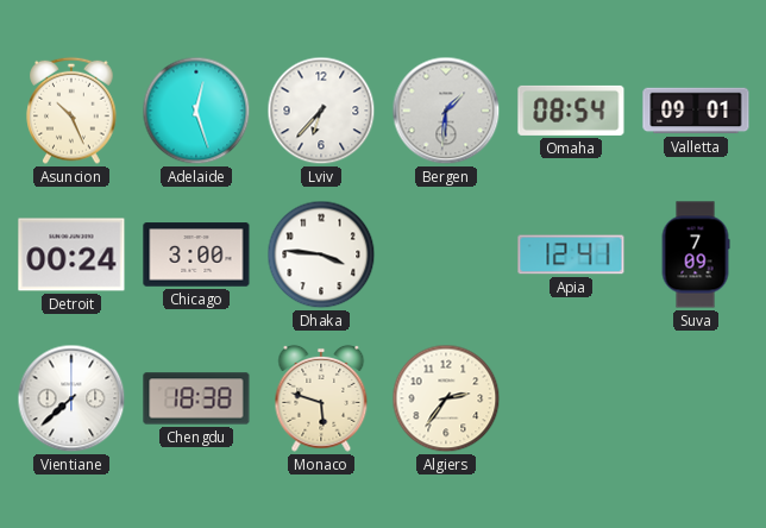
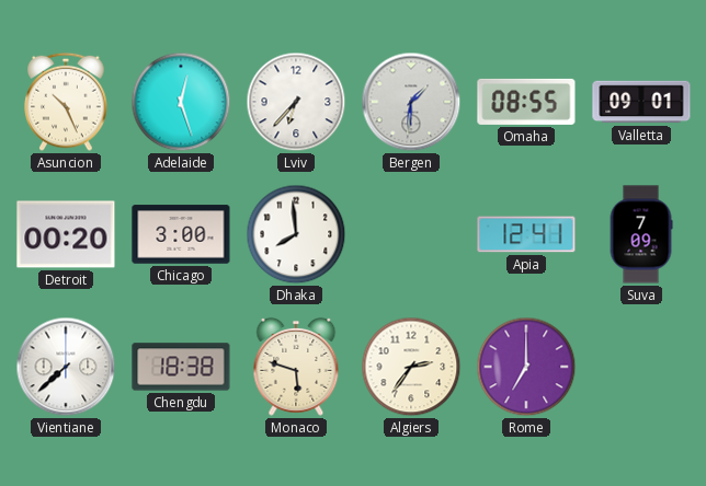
Omaha: 08:54 -> 08:55 (526, 102)
Detroit: 00:24 -> 00:20 (66, 234)
Dhaka: 3:46 -> 7:59 (296, 234)
Rome: none -> 7:00 (526, 367)
